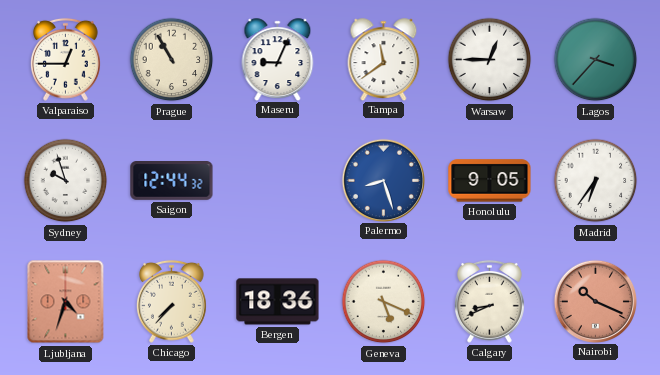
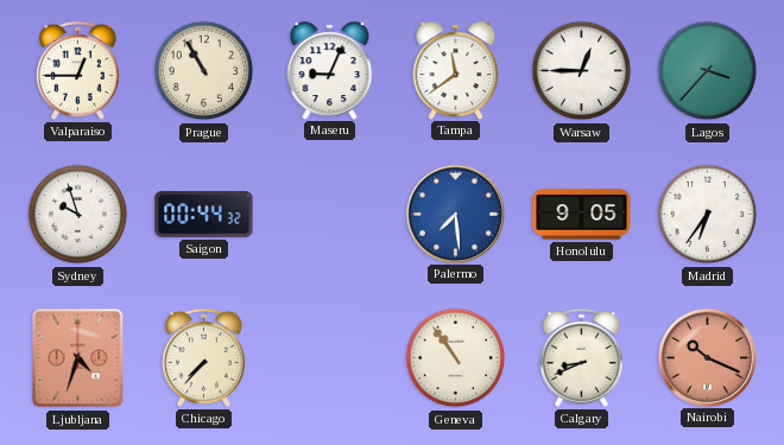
Saigon: 12:44 -> 00:44 (204, 215)
Palermo: 8:27 -> 7:29 (455, 214)
Bergen: 18:36 -> none (278, 302)
Geneva: 5:19 -> 10:54 (456, 358)
